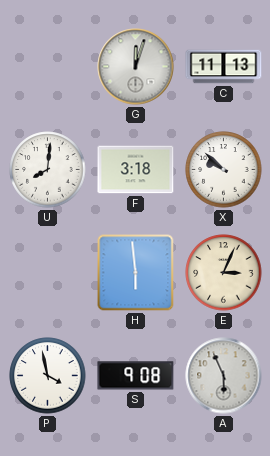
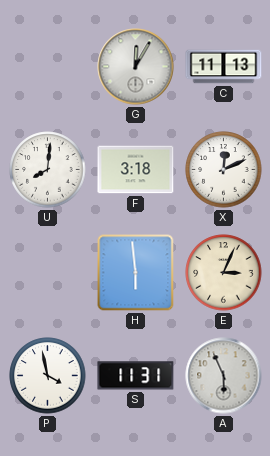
G: 12:03 -> 12:05 (136, 67)
X: 9:52 -> 12:11 (224, 170)
S: 9:08 -> 11:31 (136, 376)
